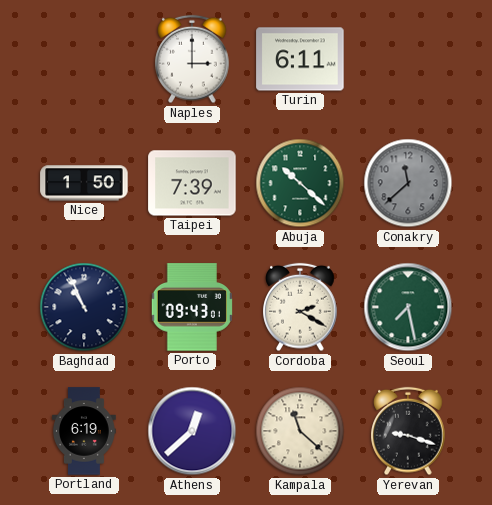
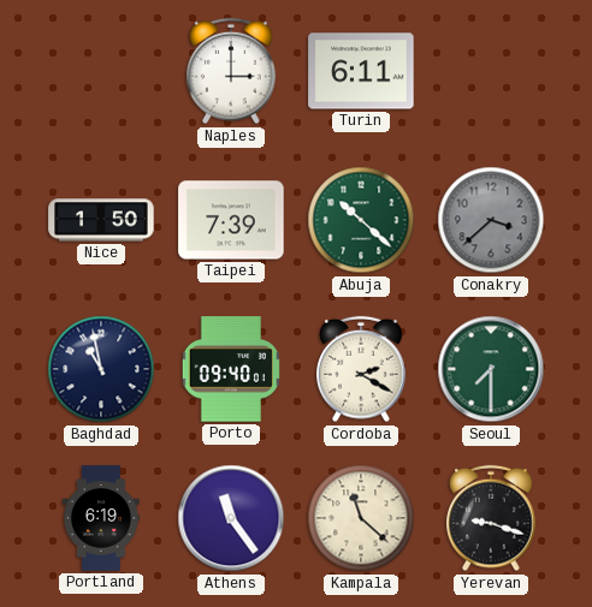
Conakry: 11:38 -> 3:38 (491, 220)
Baghdad: 10:56 -> 10:58 (101, 369)
Porto: 09:43 -> 09:40 (231, 369)
Seoul: 7:28 -> 7:30 (491, 369)
Athens: 12:38 -> 11:24 (231, 518)
